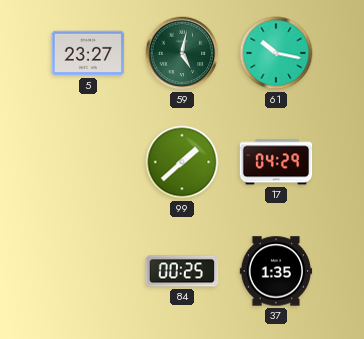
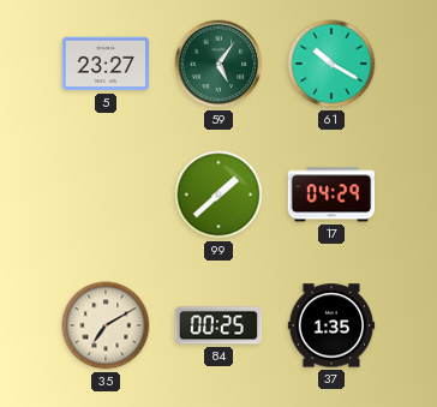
59: 5:02 -> 5:06 (218, 64)
61: 10:17 -> 10:20 (331, 64)
35: none -> 7:10 (106, 325)
